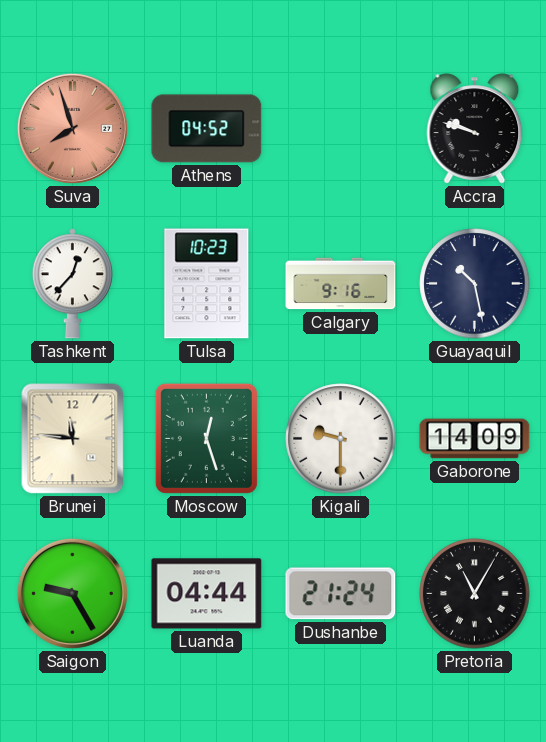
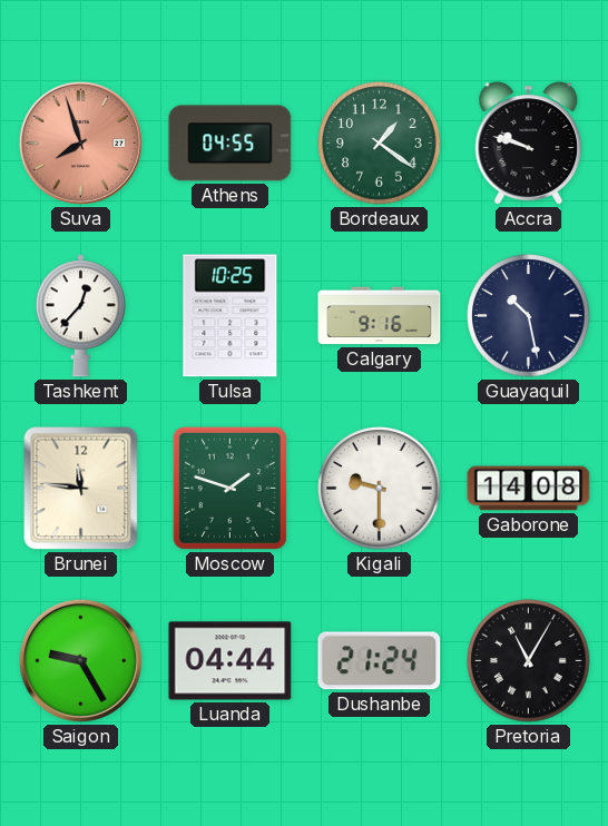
Athens: 04:52 -> 04:55 (231, 144)
Bordeaux: none -> 1:21 (380, 144)
Tulsa: 10:23 -> 10:25 (231, 316)
Moscow: 12:27 -> 1:48 (229, 488)
Gaborone: 14:09 -> 14:08 (529, 489)
